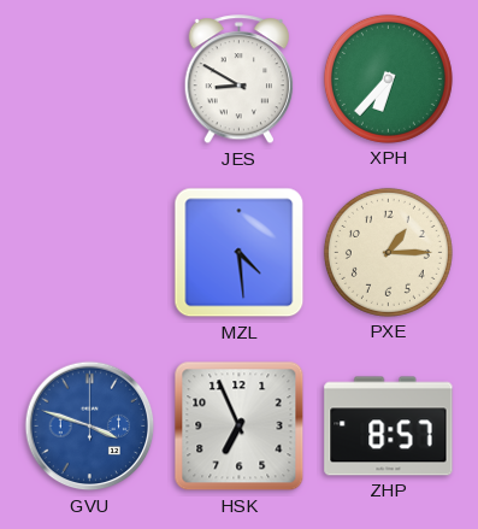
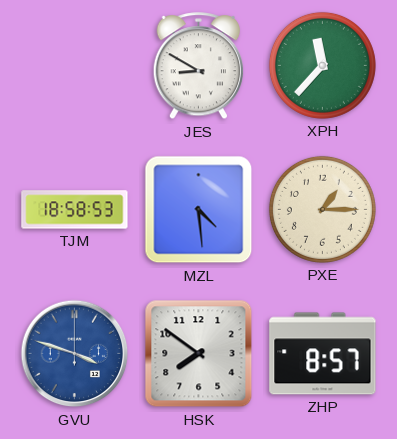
XPH: 6:37 -> 11:37 (322, 65)
TJM: none -> 18:58 (75, 210)
HSK: 6:56 -> 7:51 (199, 354)
